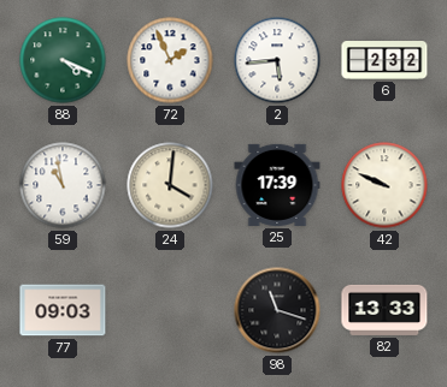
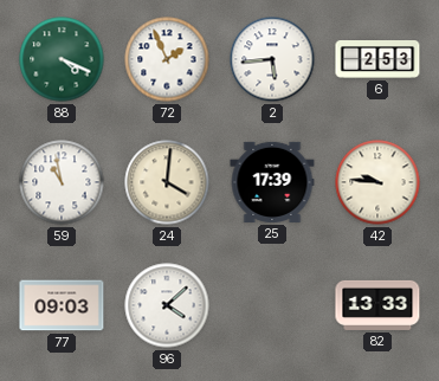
6: 2:32 -> 2:53 (377, 60)
42: 9:49 -> 9:46 (377, 182)
96: none -> 4:08 (167, 305)
98: 11:18 -> none (277, 310)
